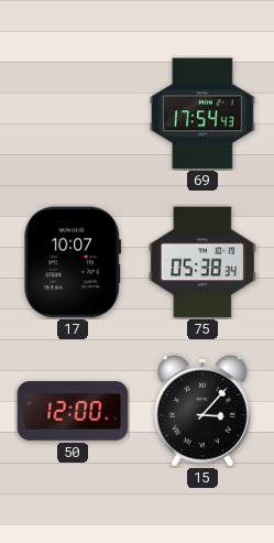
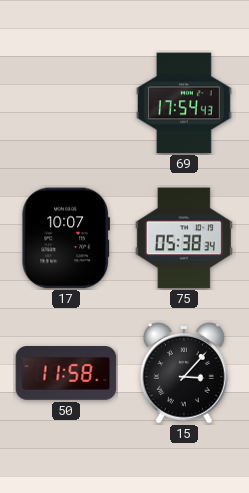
50: 12:00 -> 11:58 (66, 373)
